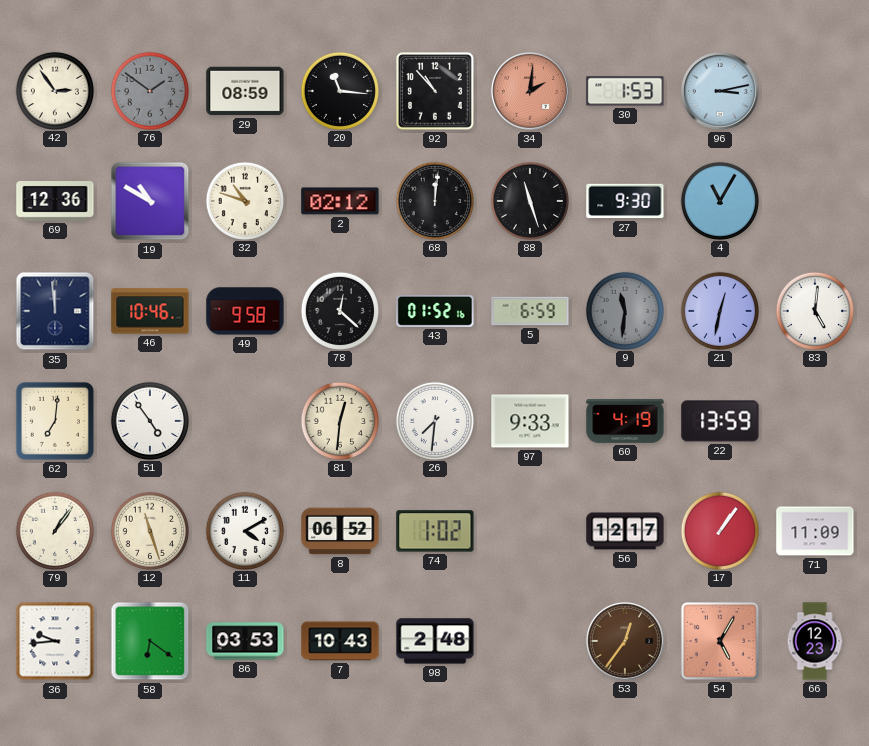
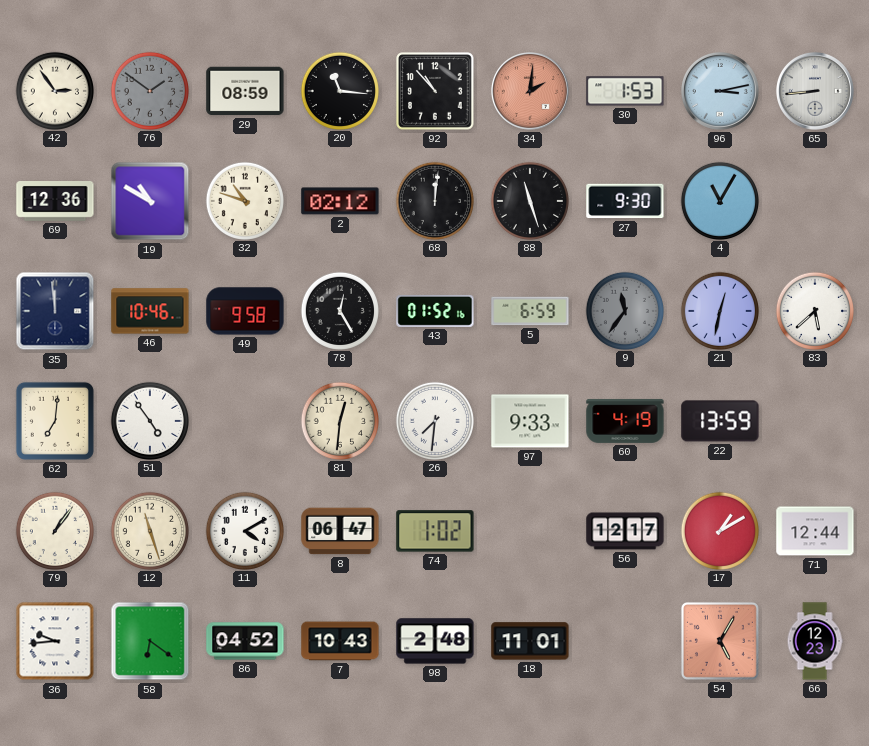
65: none -> 8:44 (815, 91)
78: 12:22 -> 12:25 (339, 310)
9: 11:31 -> 11:36 (624, 310)
83: 5:01 -> 5:38 (814, 310)
8: 06:52 -> 06:47 (340, 531)
17: 1:06 -> 1:10 (719, 530)
71: 11:09 -> 12:44 (815, 531)
86: 03:53 -> 04:52 (245, 641)
18: none -> 11:01 (530, 641)
53: 12:36 -> none (625, 641)
